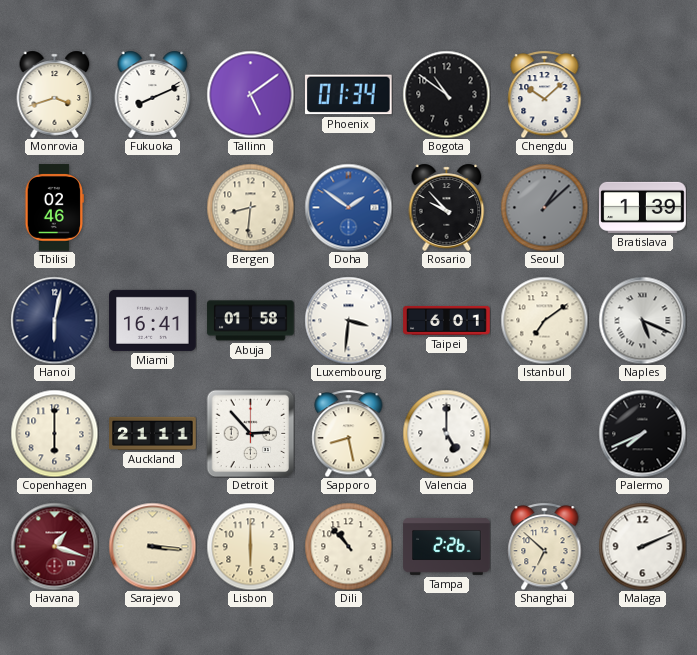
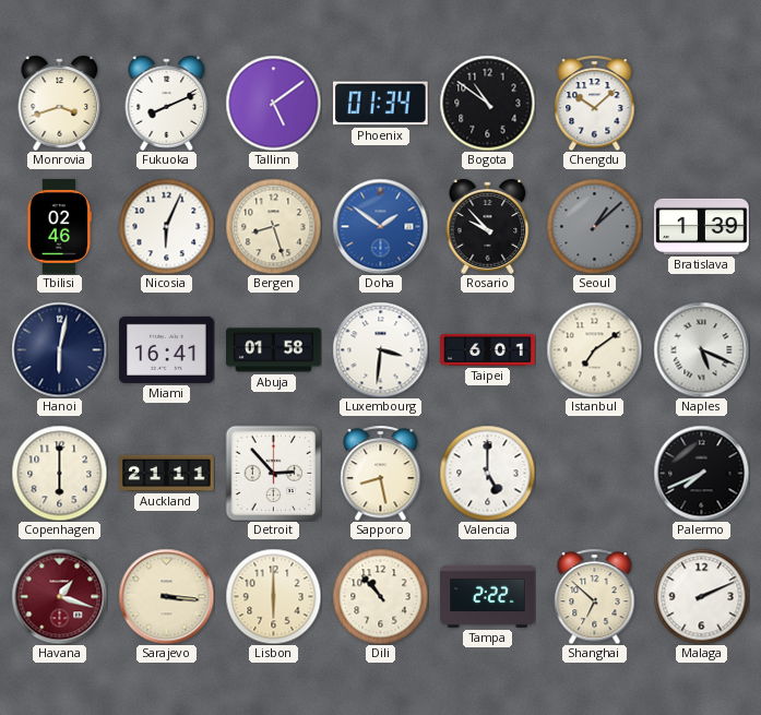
Nicosia: none -> 6:04 (166, 226)
Bergen: 8:31 -> 8:27 (273, 226)
Tampa: 2:26 -> 2:22 (488, 597)
